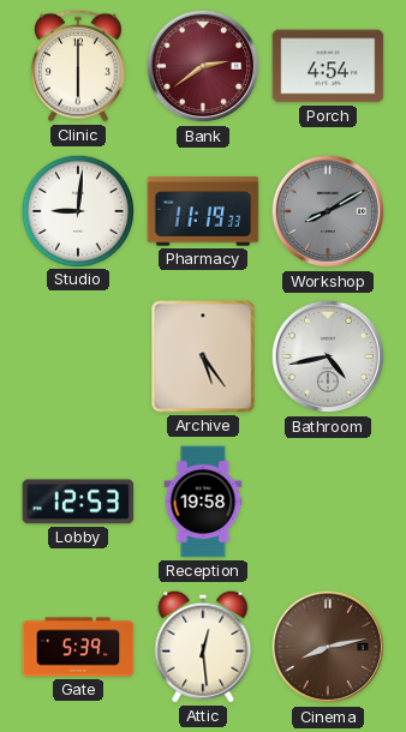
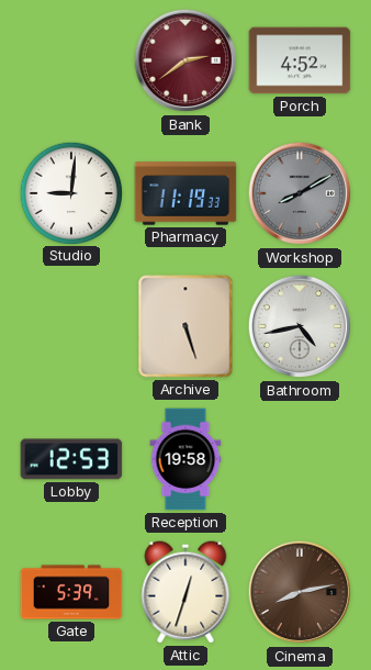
Clinic: 6:00 -> none (78, 66)
Porch: 4:54 -> 4:52 (300, 60)
Archive: 5:24 -> 5:27 (185, 326)
Attic: 12:29 -> 12:33 (185, 592)
